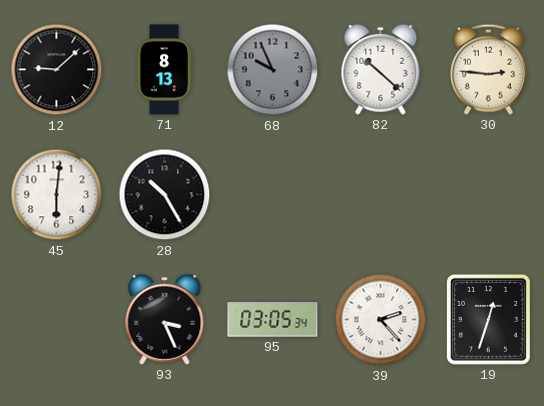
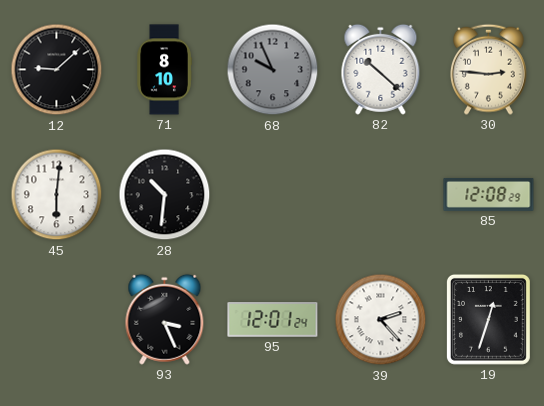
71: 8:13 -> 8:10 (164, 70)
28: 10:25 -> 10:31 (165, 195)
85: none -> 12:08 (489, 194)
95: 03:05 -> 12:01 (273, 320)
